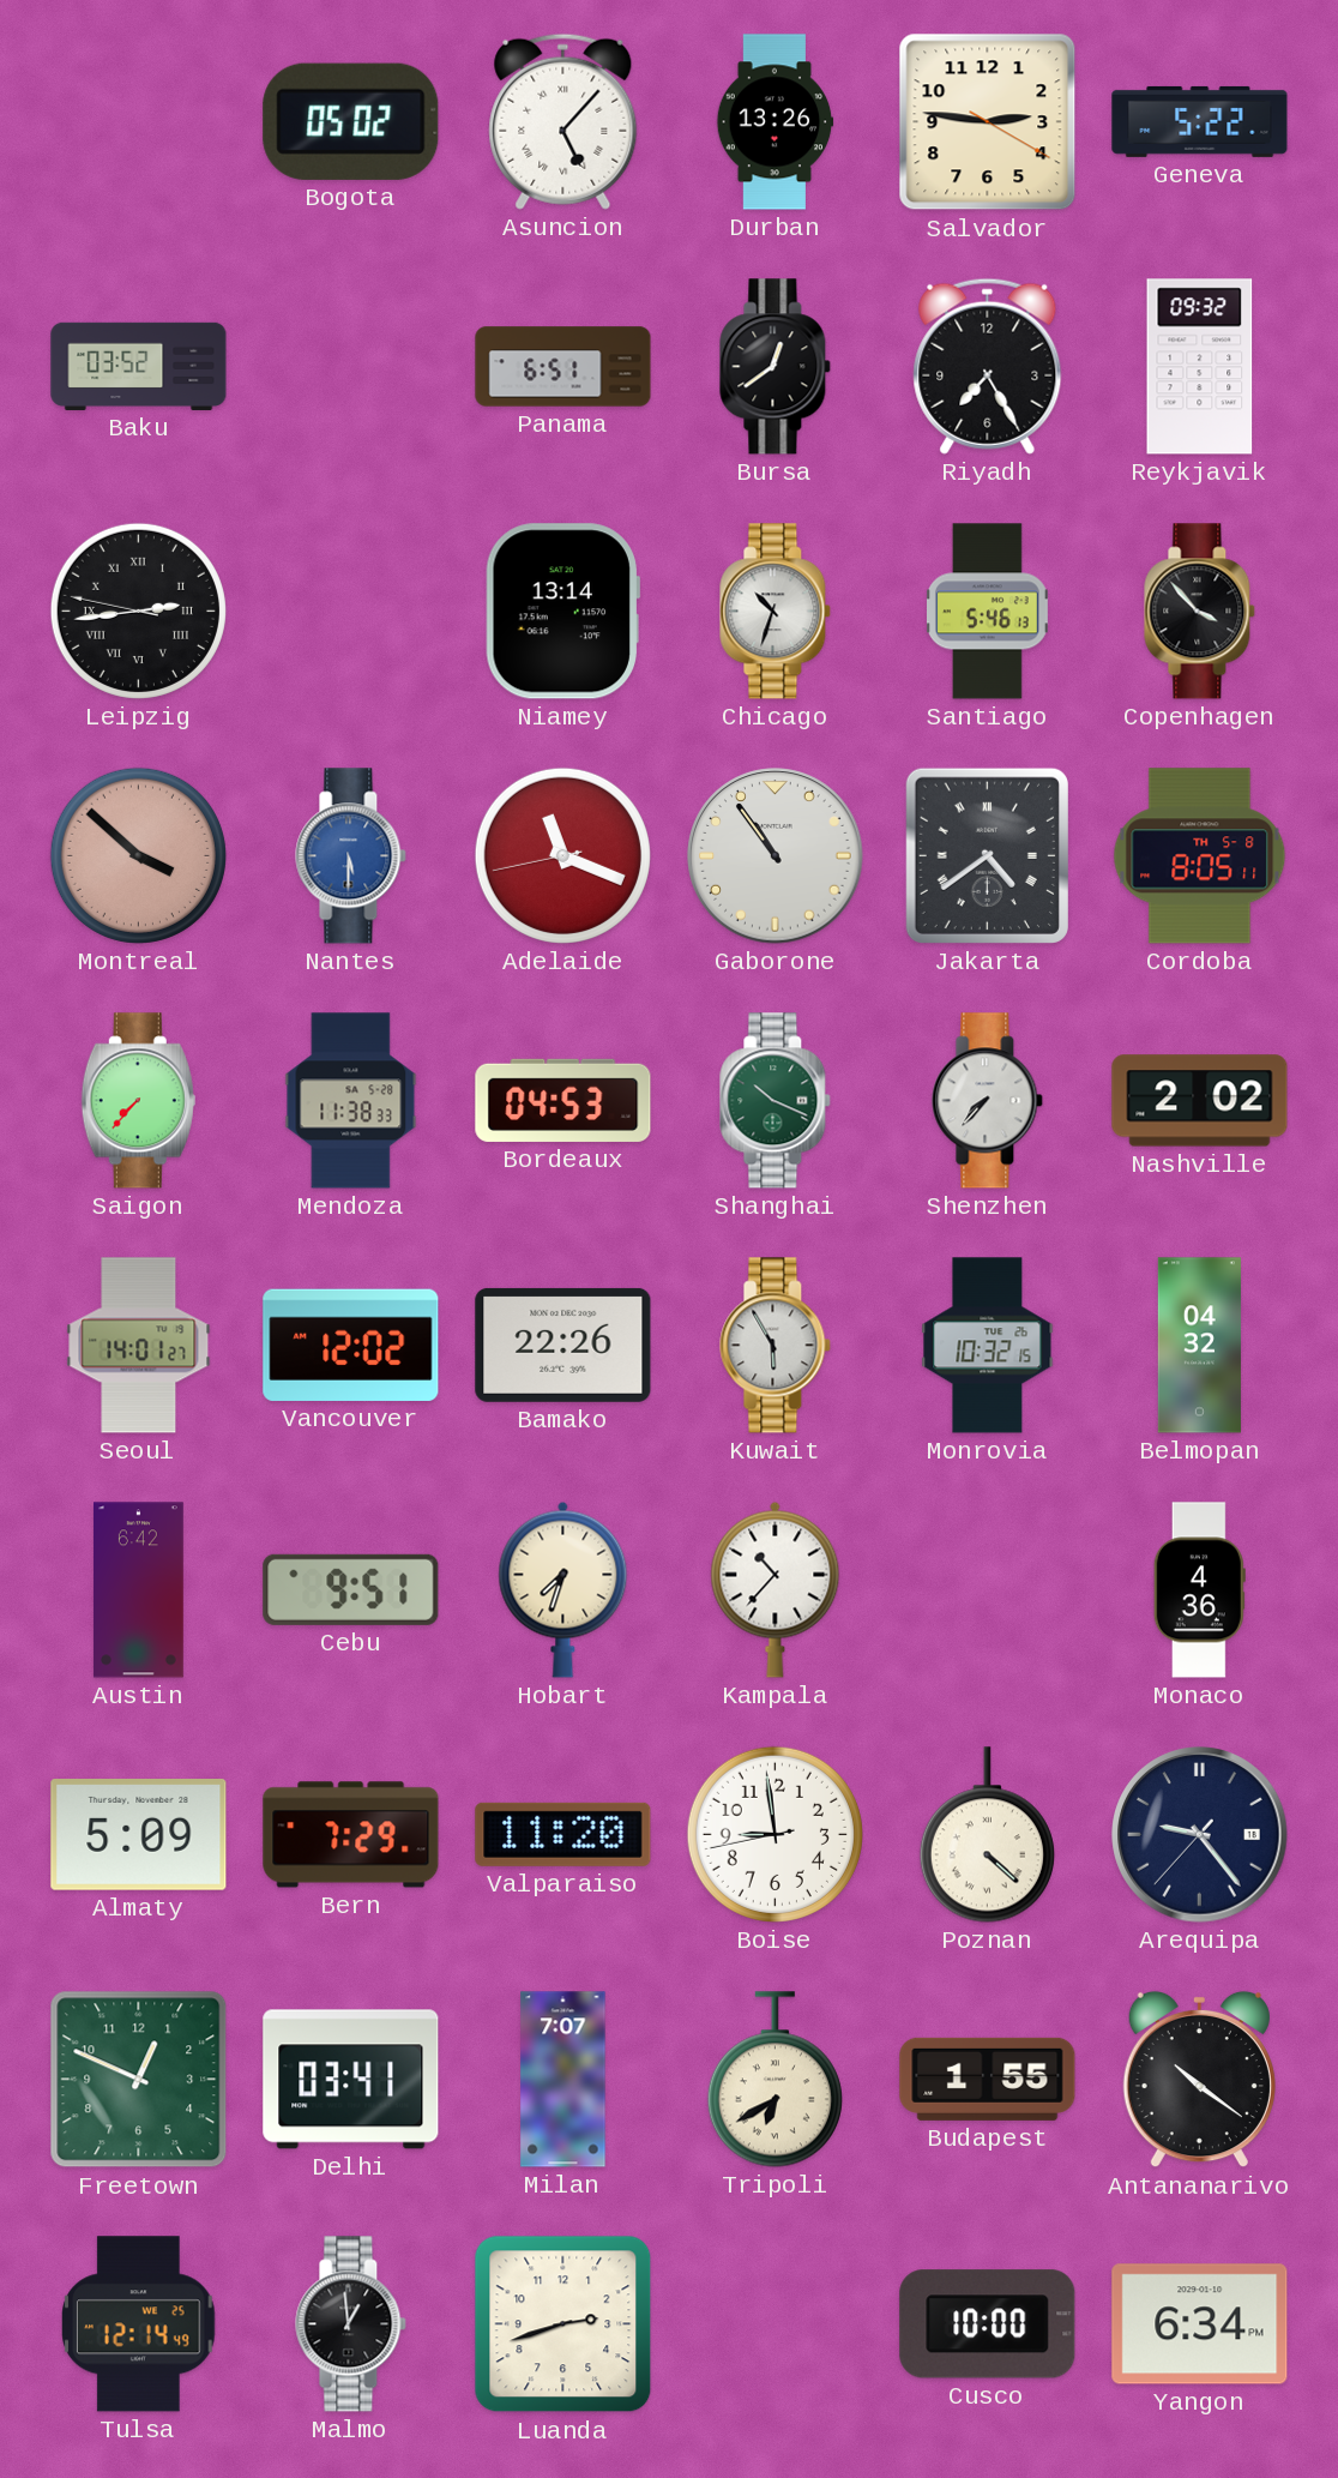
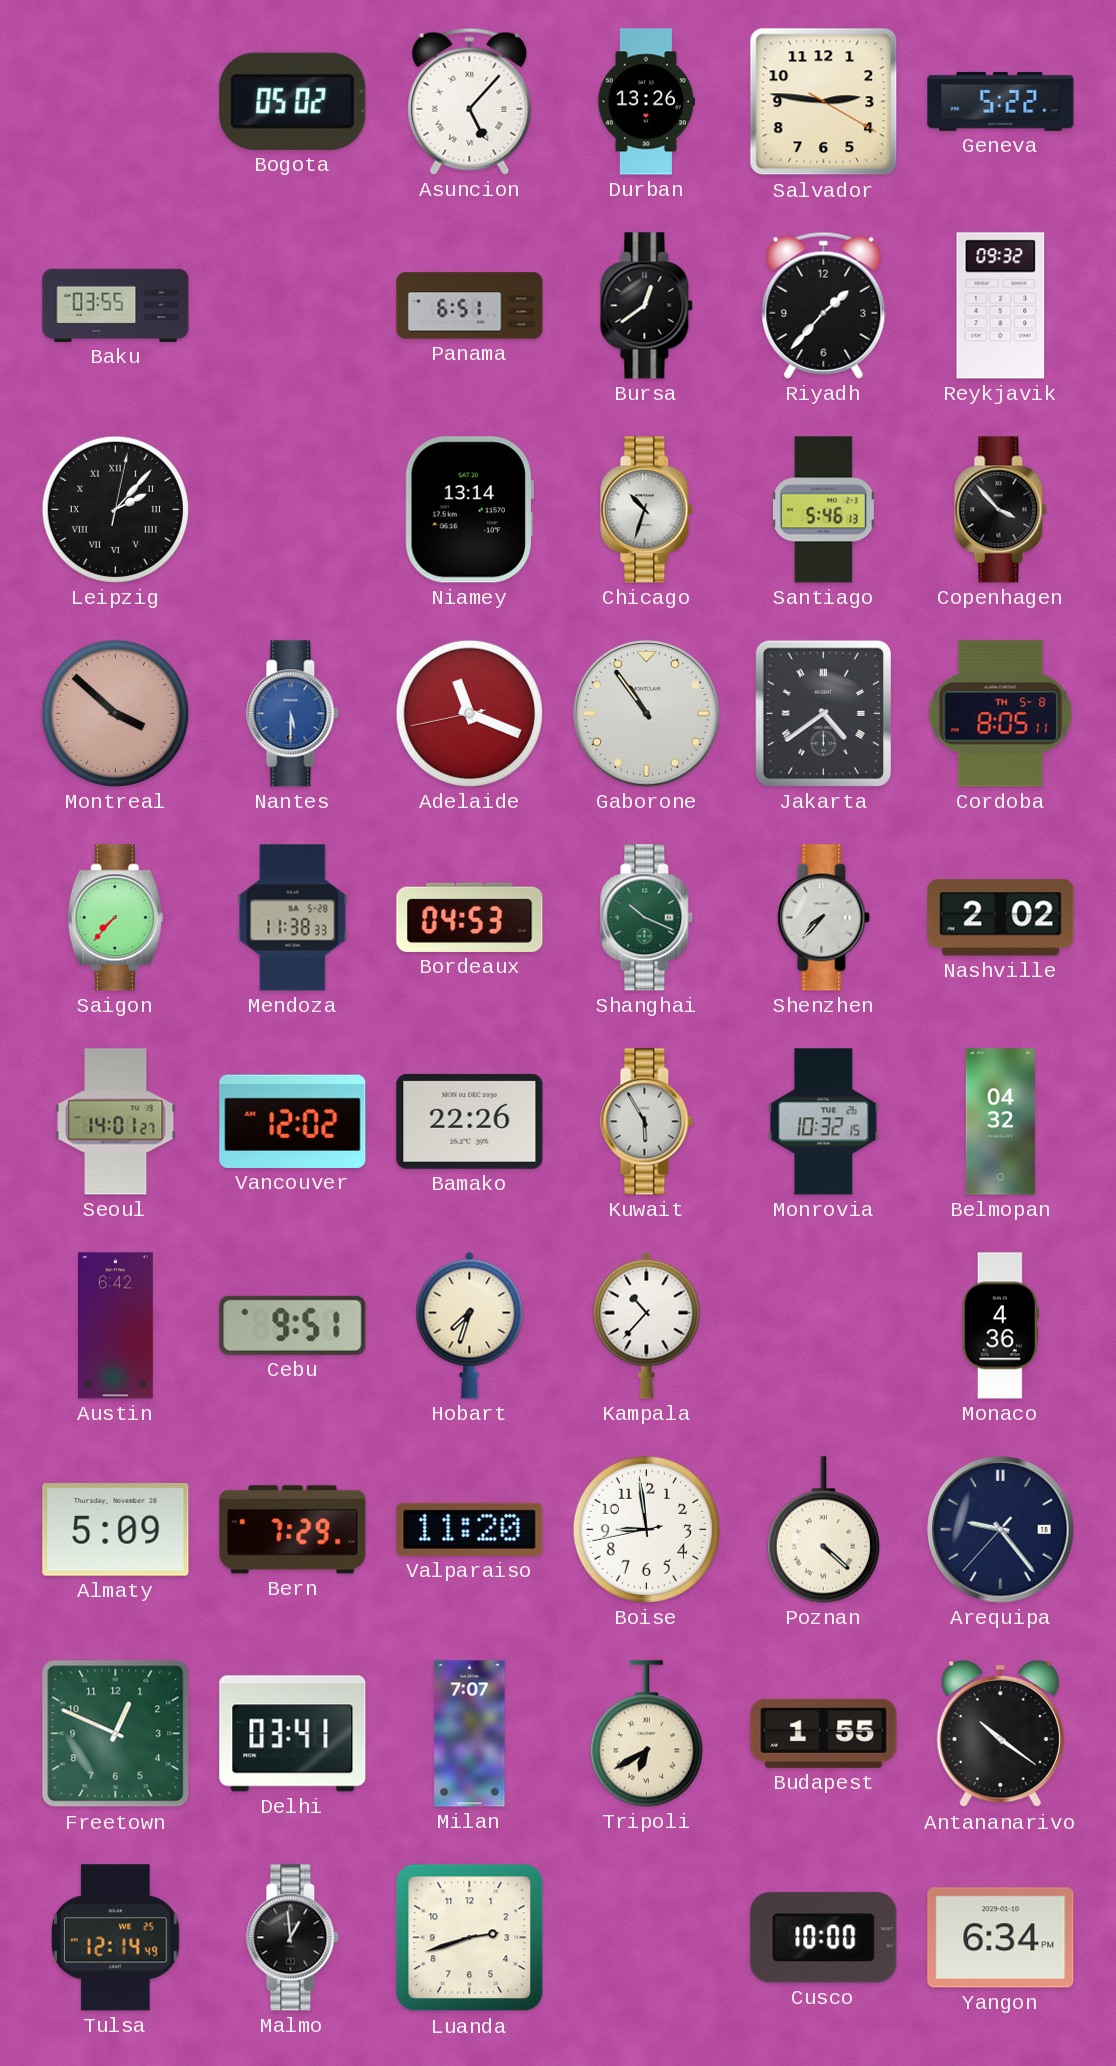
Baku: 03:52 -> 03:55 (116, 305)
Riyadh: 7:25 -> 1:37 (824, 305)
Leipzig: 2:43 -> 2:07 (115, 509)
